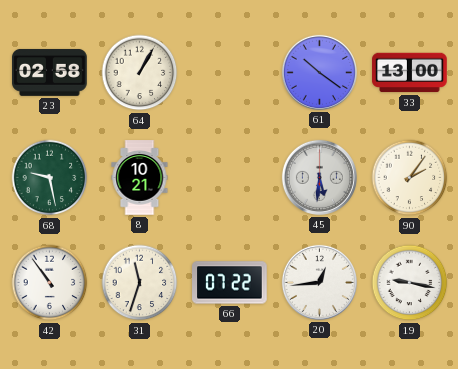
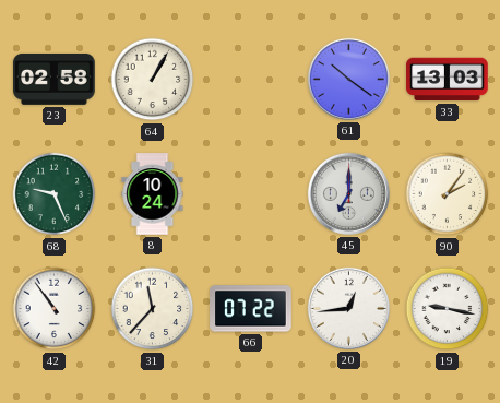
33: 13:00 -> 13:03 (448, 80)
68: 9:28 -> 9:26 (55, 194)
8: 10:21 -> 10:24 (153, 194)
45: 5:31 -> 7:00 (348, 193)
31: 11:33 -> 11:37 (153, 309)
